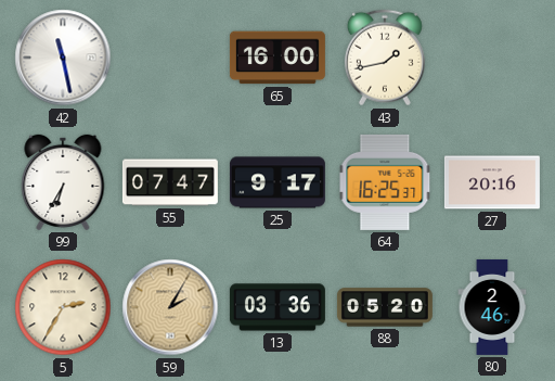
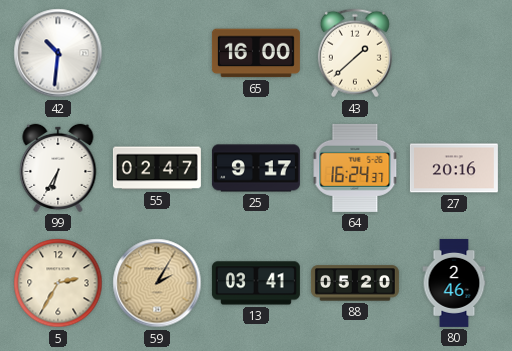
42: 11:28 -> 10:31 (58, 53)
43: 1:43 -> 1:38 (355, 53)
55: 07:47 -> 02:47 (157, 168)
64: 16:25 -> 16:24 (355, 168)
13: 03:36 -> 03:41 (256, 283)
